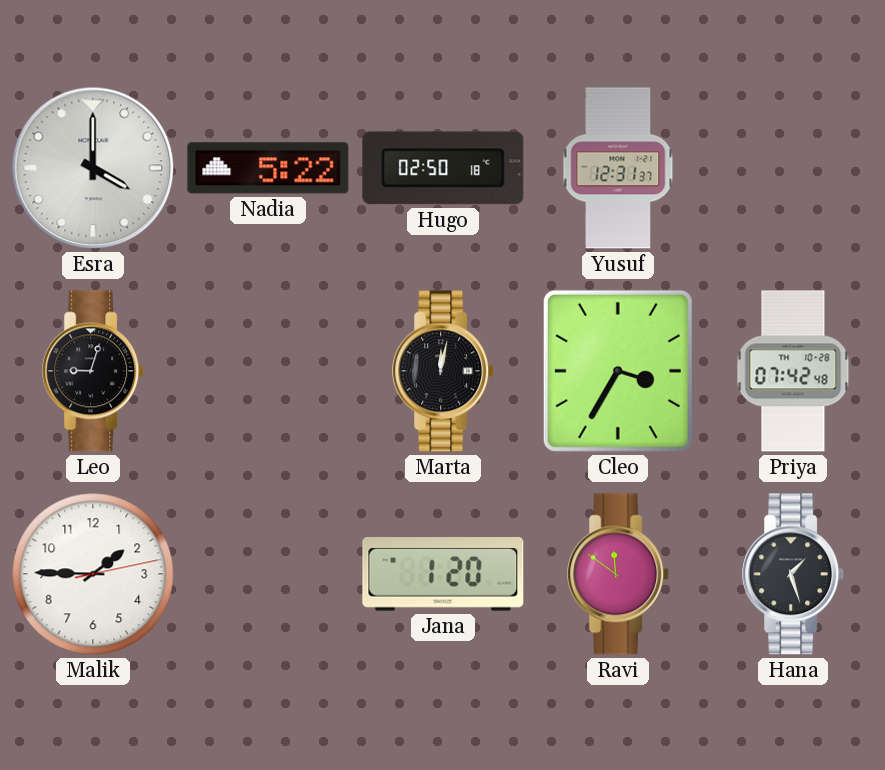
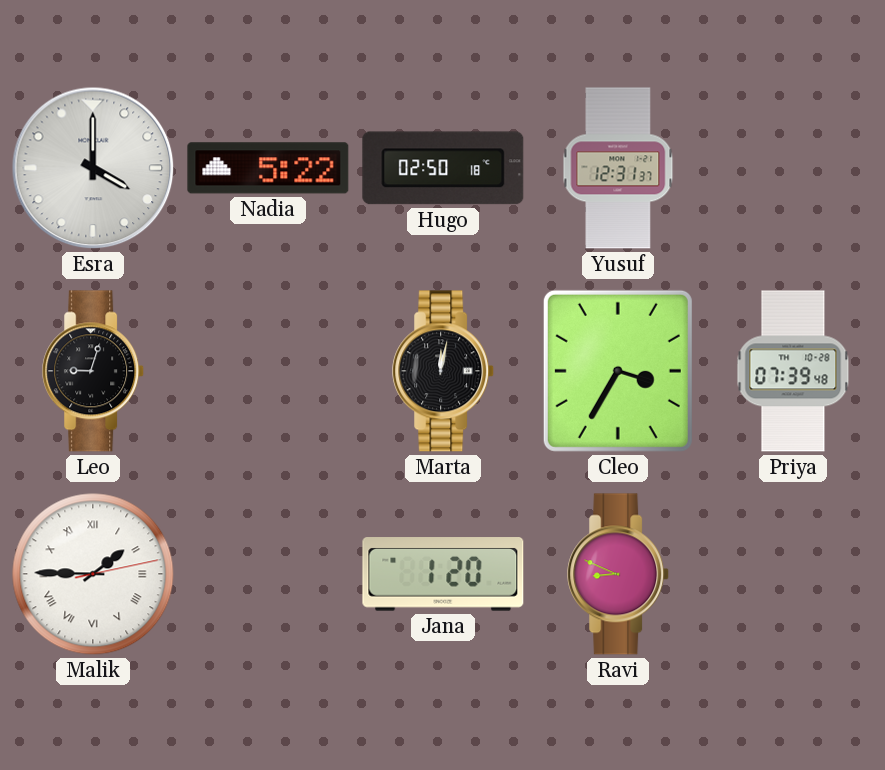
Priya: 07:42 -> 07:39 (793, 371)
Malik numerals: Arabic -> Roman (93, 574)
Ravi: 11:51 -> 8:49 (619, 574)
Hana: 1:27 -> none (794, 574)
